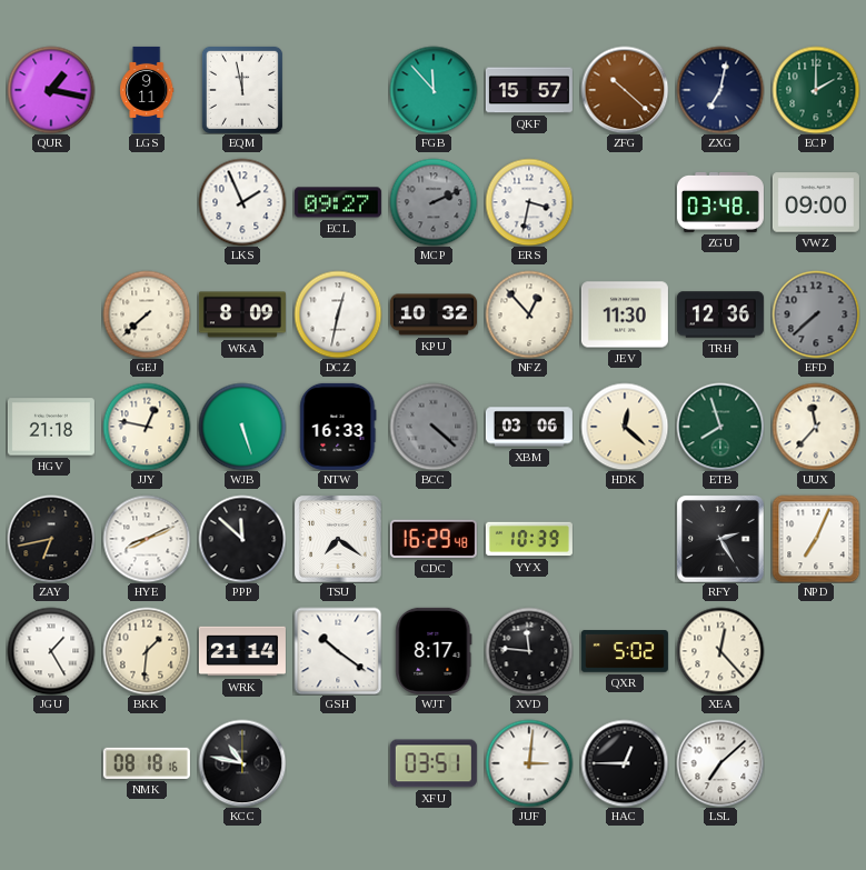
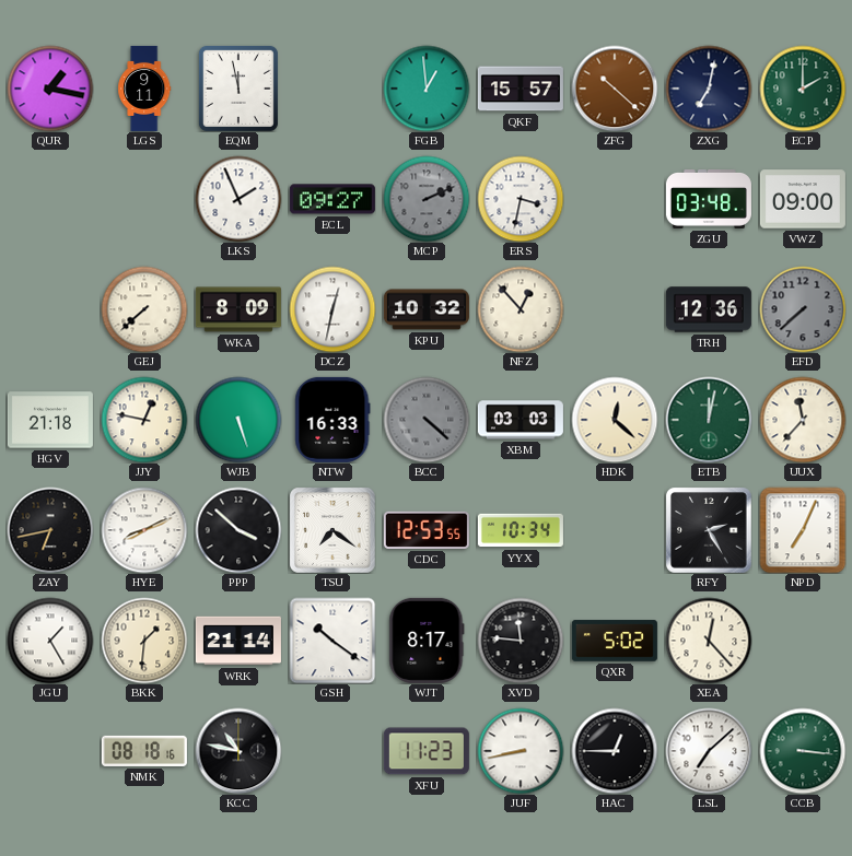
FGB: 11:53 -> 12:59 (427, 89)
JEV: 11:30 -> none (625, 314)
XBM: 03:06 -> 03:03 (521, 420)
ETB: 7:57 -> 12:02 (709, 420)
PPP: 11:52 -> 3:52 (238, 530)
CDC: 16:29 -> 12:53 (427, 530)
YYX: 10:39 -> 10:34 (521, 530)
XFU: 03:51 -> 11:23 (427, 751)
JUF: 3:01 -> 8:43 (521, 751)
CCB: none -> 3:16 (803, 751)
